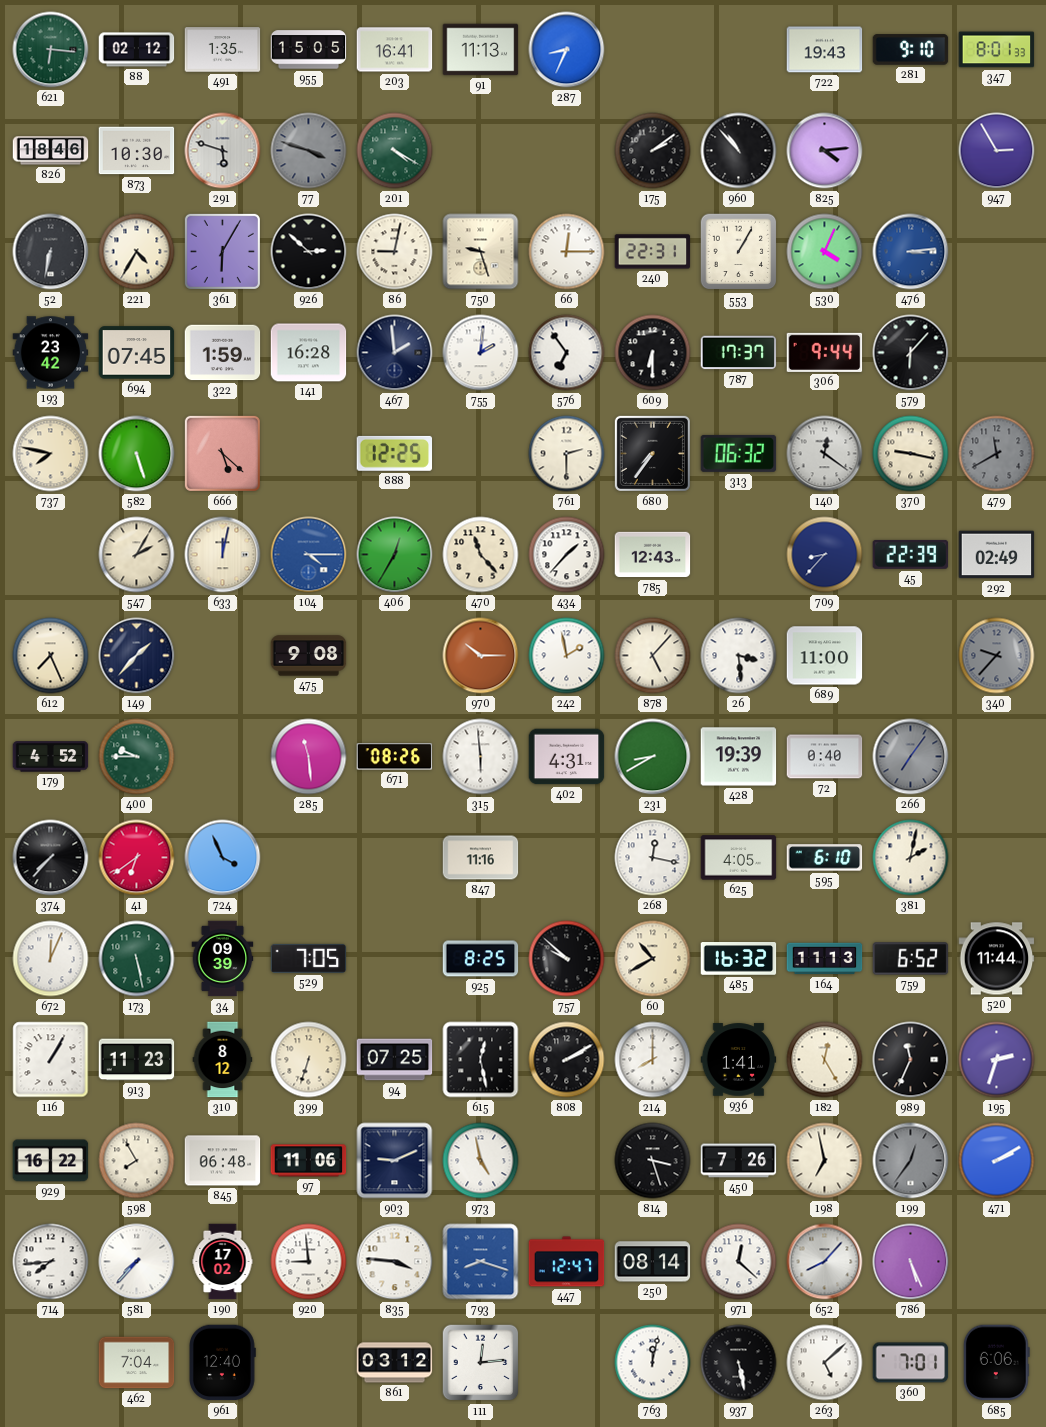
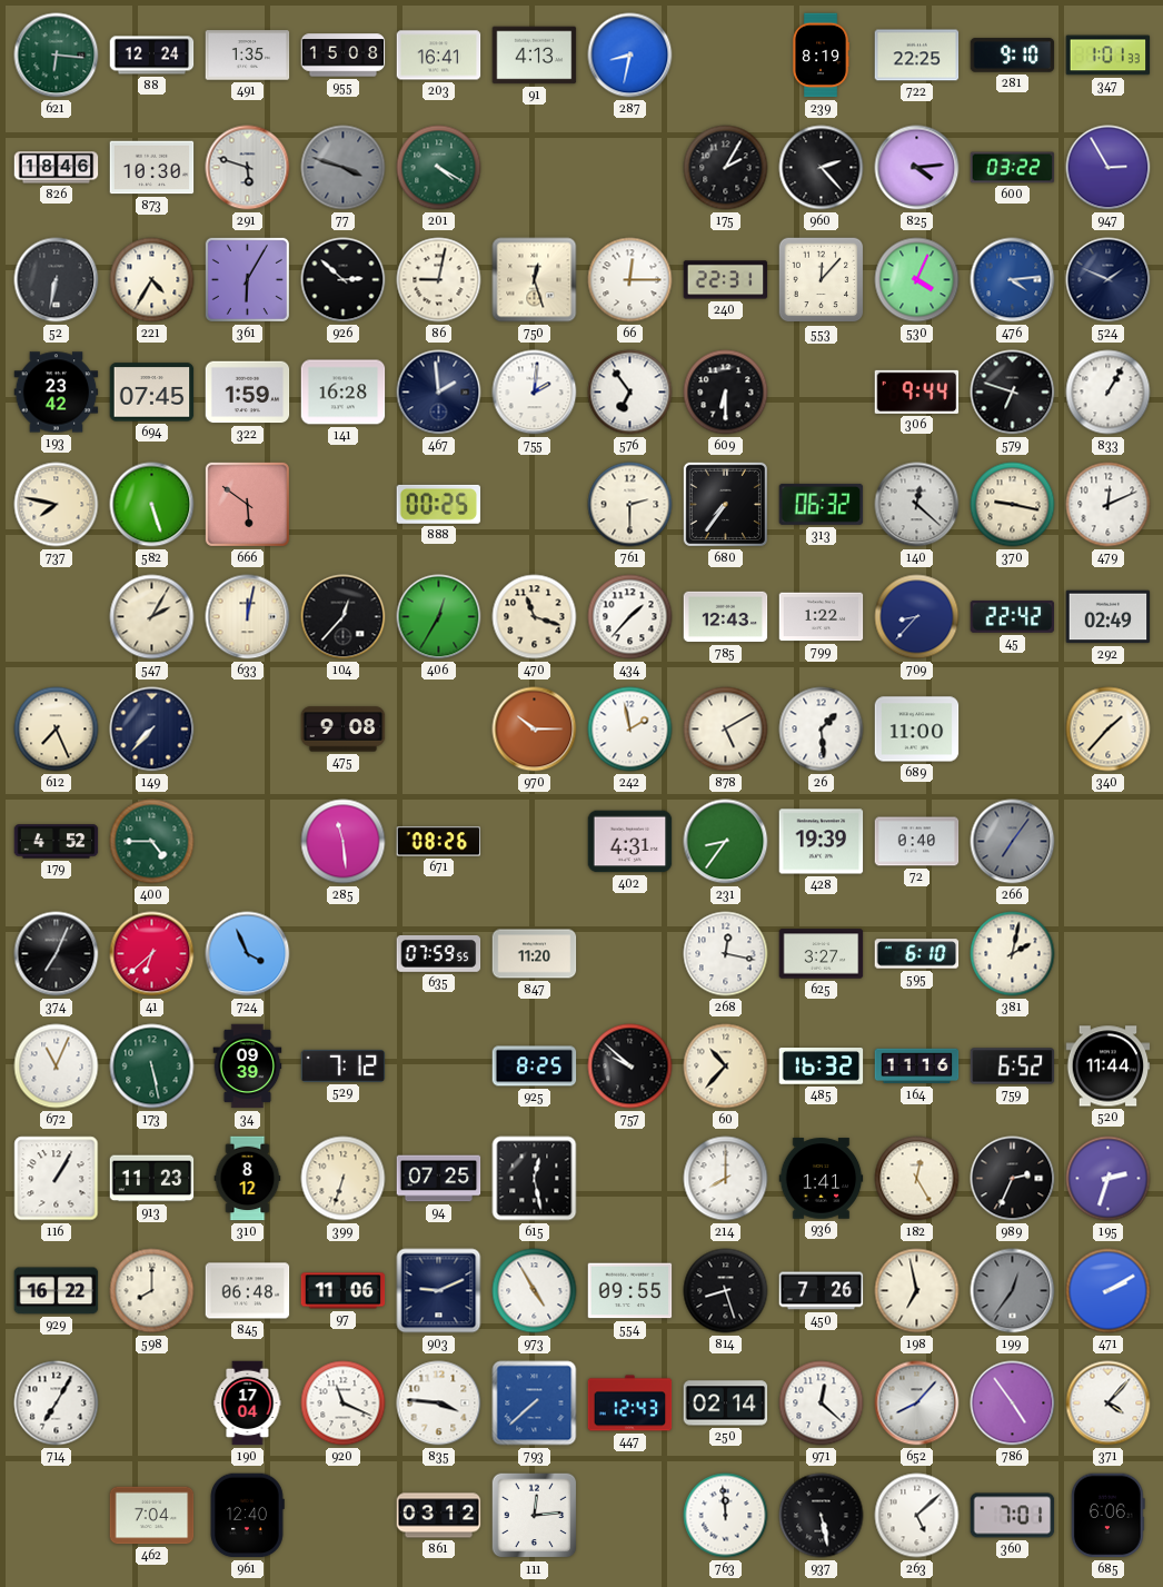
88: 02:12 -> 12:24 (152, 56)
955: 15:05 -> 15:08 (344, 56)
91: 11:13 -> 4:13 (535, 56)
287: 8:34 -> 8:32 (630, 56)
239: none -> 8:19 (821, 56)
722: 19:43 -> 22:25 (917, 56)
347: 8:01 -> 1:01 (1109, 56)
175: 2:09 -> 2:05 (726, 168)
960: 10:53 -> 2:23 (822, 168)
600: none -> 03:22 (1013, 168)
750: 9:27 -> 12:27 (535, 280)
553: 1:05 -> 12:07 (822, 280)
476: 3:14 -> 4:14 (1013, 280)
524: none -> 1:49 (1109, 280)
787: 17:37 -> none (739, 353)
579: 6:07 -> 6:48 (1013, 393)
833: none -> 1:05 (1109, 393)
666: 5:22 -> 5:51 (247, 504)
888: 12:25 -> 00:25 (439, 504)
140: 12:21 -> 12:22 (917, 505)
479: 11:40 -> 12:11 (1109, 505)
479 dial: grey -> white (1109, 505)
104: 4:15 -> 12:37 (344, 617)
104 dial: blue -> black (344, 617)
470: 11:23 -> 11:18 (535, 617)
799: none -> 1:22 (822, 617)
45: 22:39 -> 22:42 (1013, 616)
149: 1:37 -> 7:37 (152, 730)
878: 5:07 -> 5:10 (726, 730)
26: 3:29 -> 1:29 (822, 730)
340: 9:37 -> 1:37 (1109, 730)
340 dial: grey -> cream (1109, 730)
400: 9:45 -> 4:45 (152, 842)
315: 5:59 -> none (481, 757)
231: 8:40 -> 8:36 (726, 842)
374: 7:37 -> 7:04 (57, 954)
41: 6:39 -> 6:38 (152, 954)
635: none -> 07:59 (439, 954)
847: 11:16 -> 11:20 (535, 954)
625: 4:05 -> 3:27 (822, 954)
672: 12:04 -> 11:04 (57, 1067)
529: 7:05 -> 7:12 (344, 1065)
60: 10:40 -> 10:37 (726, 1067)
164: 11:13 -> 11:16 (917, 1067)
808: 2:10 -> none (567, 1060)
989: 11:34 -> 2:34 (1013, 1179)
598: 7:55 -> 8:00 (152, 1291)
973: 4:58 -> 4:55 (535, 1291)
554: none -> 09:55 (630, 1291)
814: 3:27 -> 8:27 (726, 1291)
714: 7:44 -> 7:05 (57, 1403)
581: 7:37 -> none (137, 1262)
190: 17:02 -> 17:04 (248, 1403)
920: 8:59 -> 11:19 (344, 1403)
793: 8:18 -> 7:38 (535, 1403)
447: 12:47 -> 12:43 (630, 1403)
250: 08:14 -> 02:14 (726, 1403)
786: 5:26 -> 4:54 (1013, 1403)
371: none -> 4:07 (1109, 1403)
763: 12:02 -> 11:59 (726, 1516)
